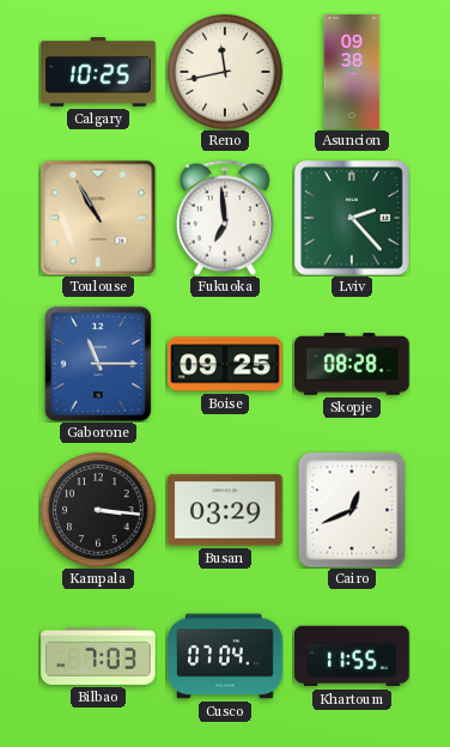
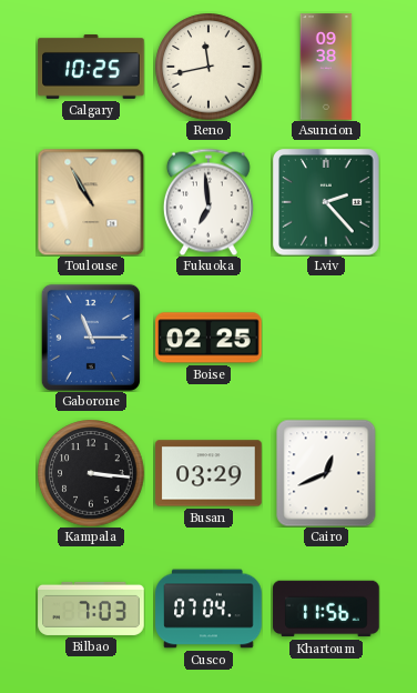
Boise: 09:25 -> 02:25 (208, 338)
Skopje: 08:28 -> none (352, 364)
Khartoum: 11:55 -> 11:56 (326, 609)
